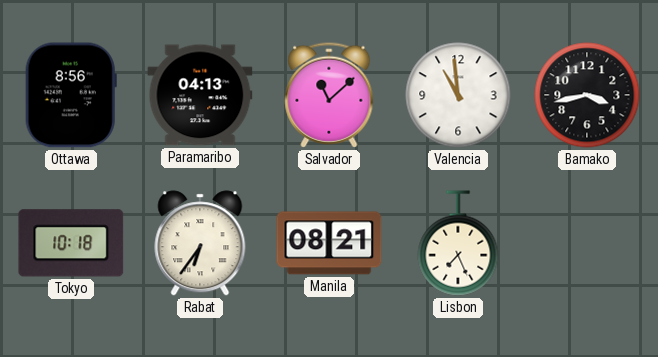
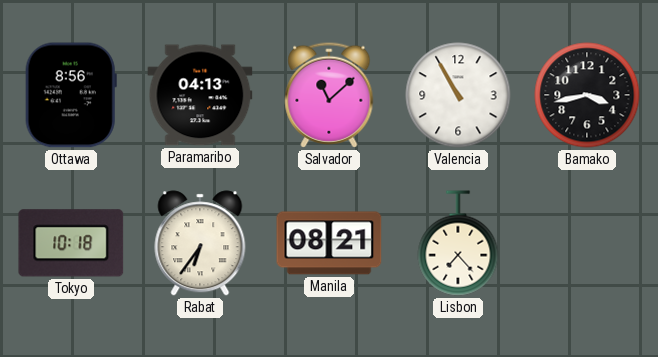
Valencia: 10:59 -> 10:55 (458, 95)
Lisbon: 7:26 -> 7:23 (458, 243)
